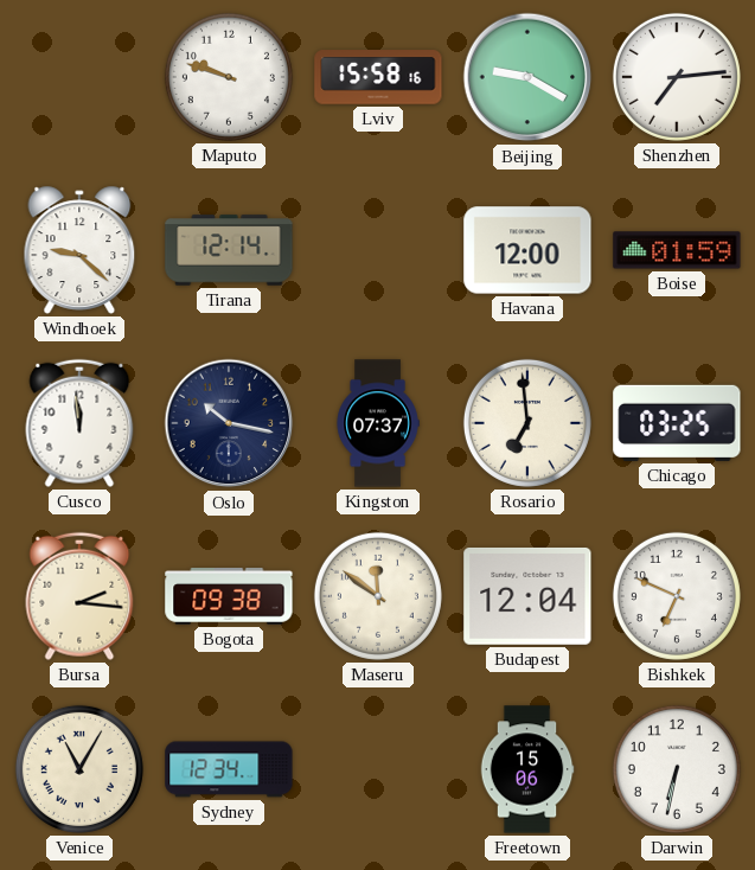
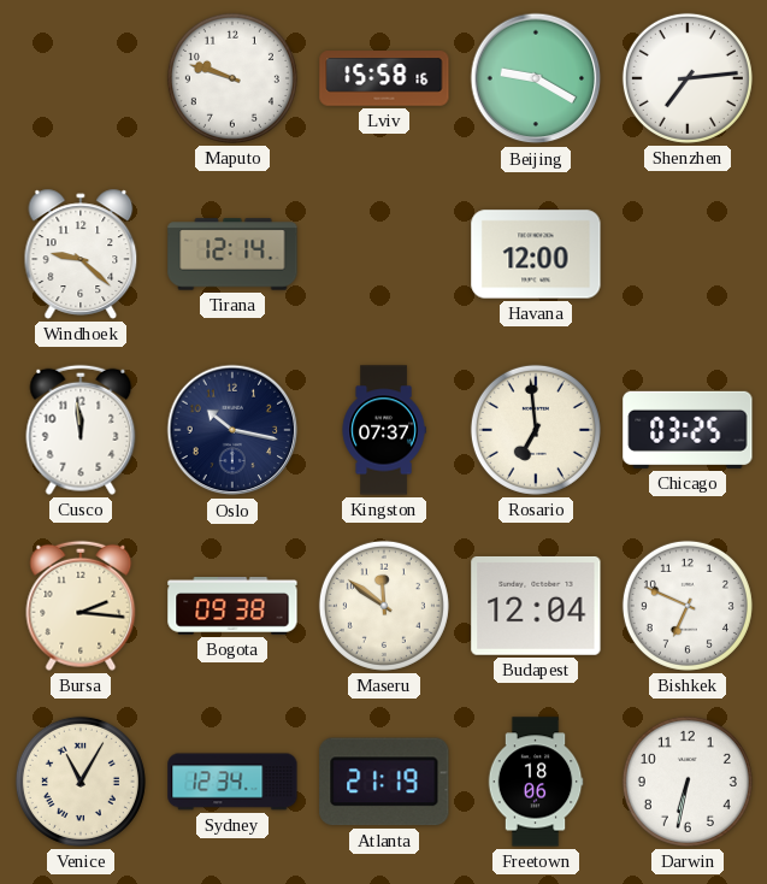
Boise: 01:59 -> none (677, 250)
Atlanta: none -> 21:19 (384, 782)
Freetown: 15:06 -> 18:06 (536, 782)
